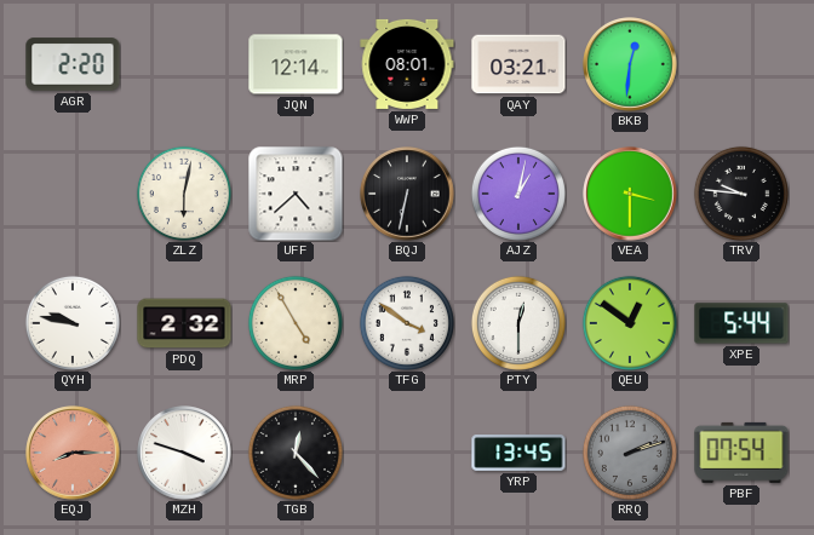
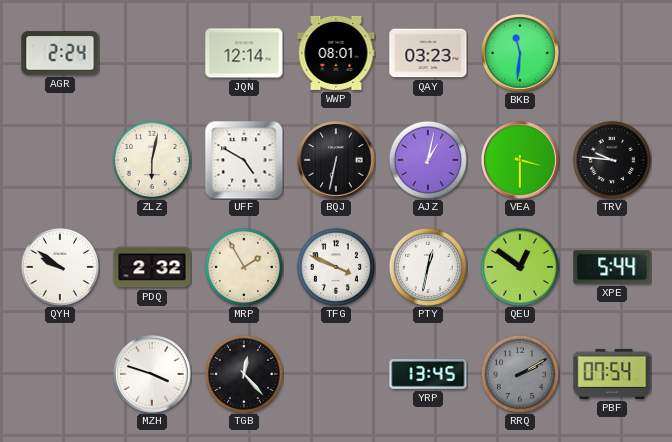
AGR: 2:20 -> 2:24 (60, 53)
QAY: 03:21 -> 03:23 (428, 53)
BKB: 12:31 -> 11:31 (520, 53)
UFF: 4:38 -> 4:50 (244, 160)
QYH: 9:47 -> 9:51 (60, 267)
MRP: 4:55 -> 1:55 (244, 267)
TFG: 3:51 -> 3:49 (336, 267)
PTY: 12:30 -> 12:32 (428, 267)
EQJ: 8:15 -> none (73, 453)
RRQ: 2:12 -> 2:10 (520, 374)
